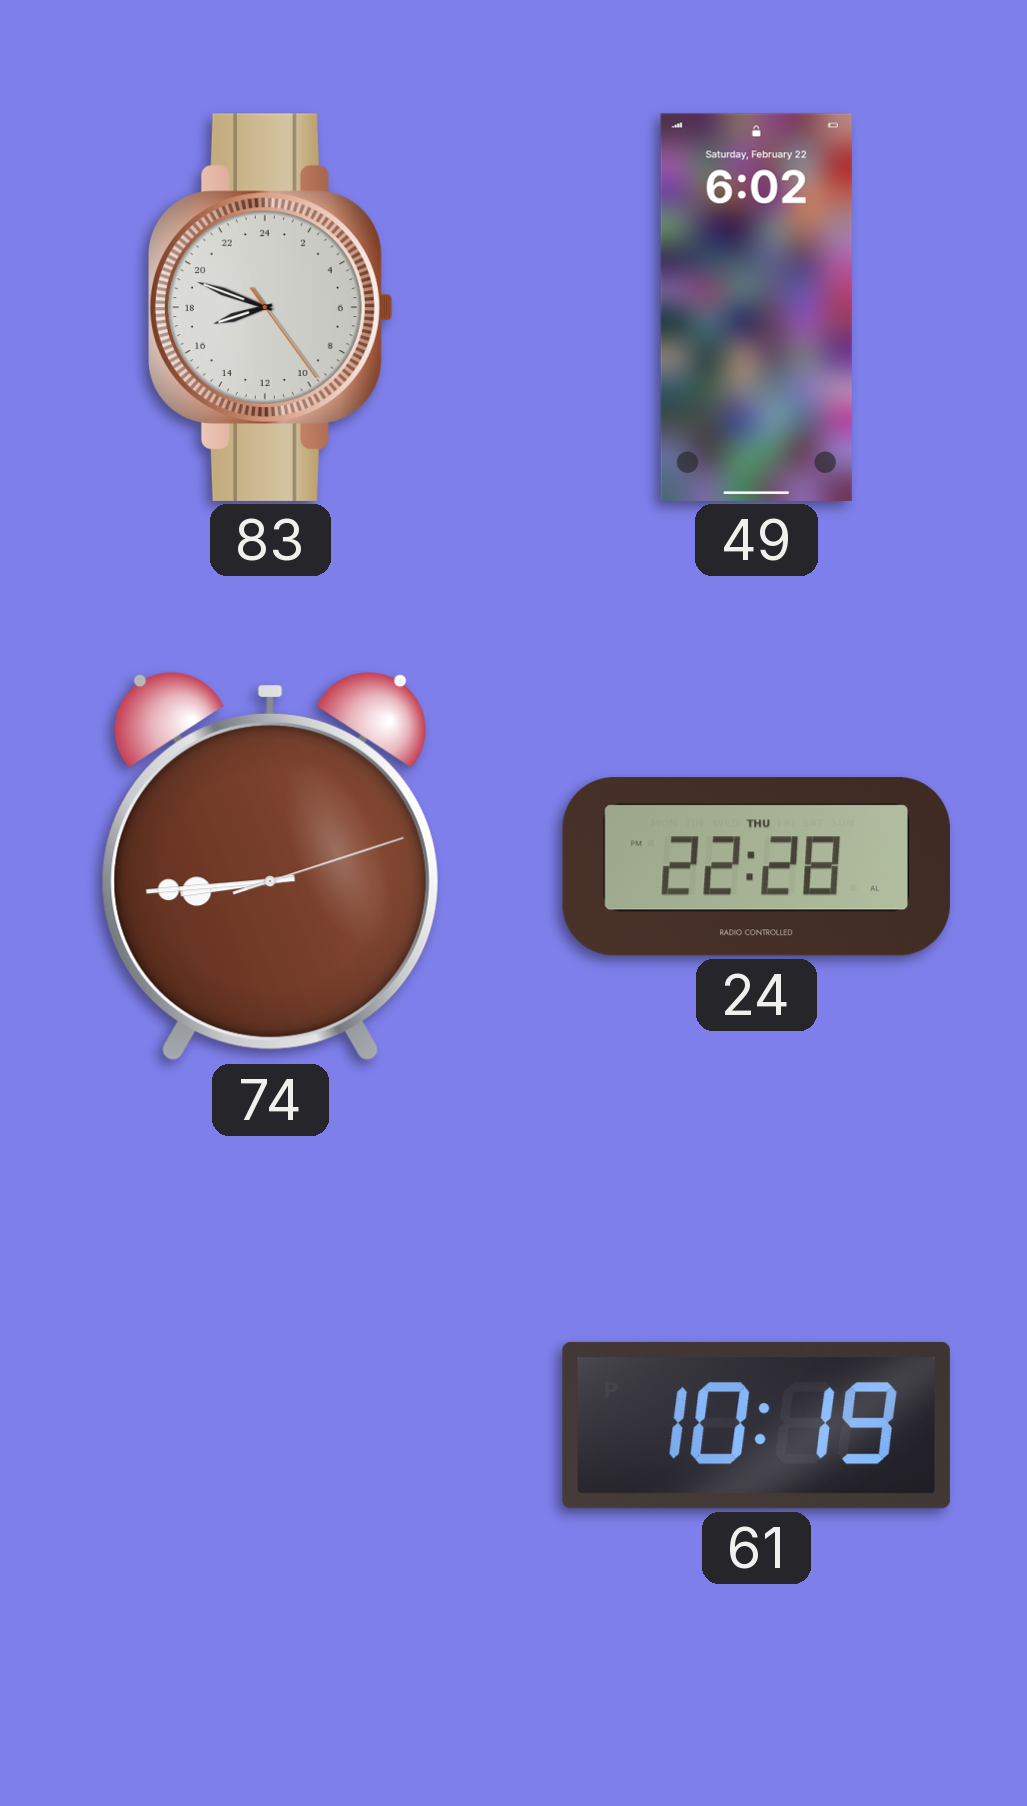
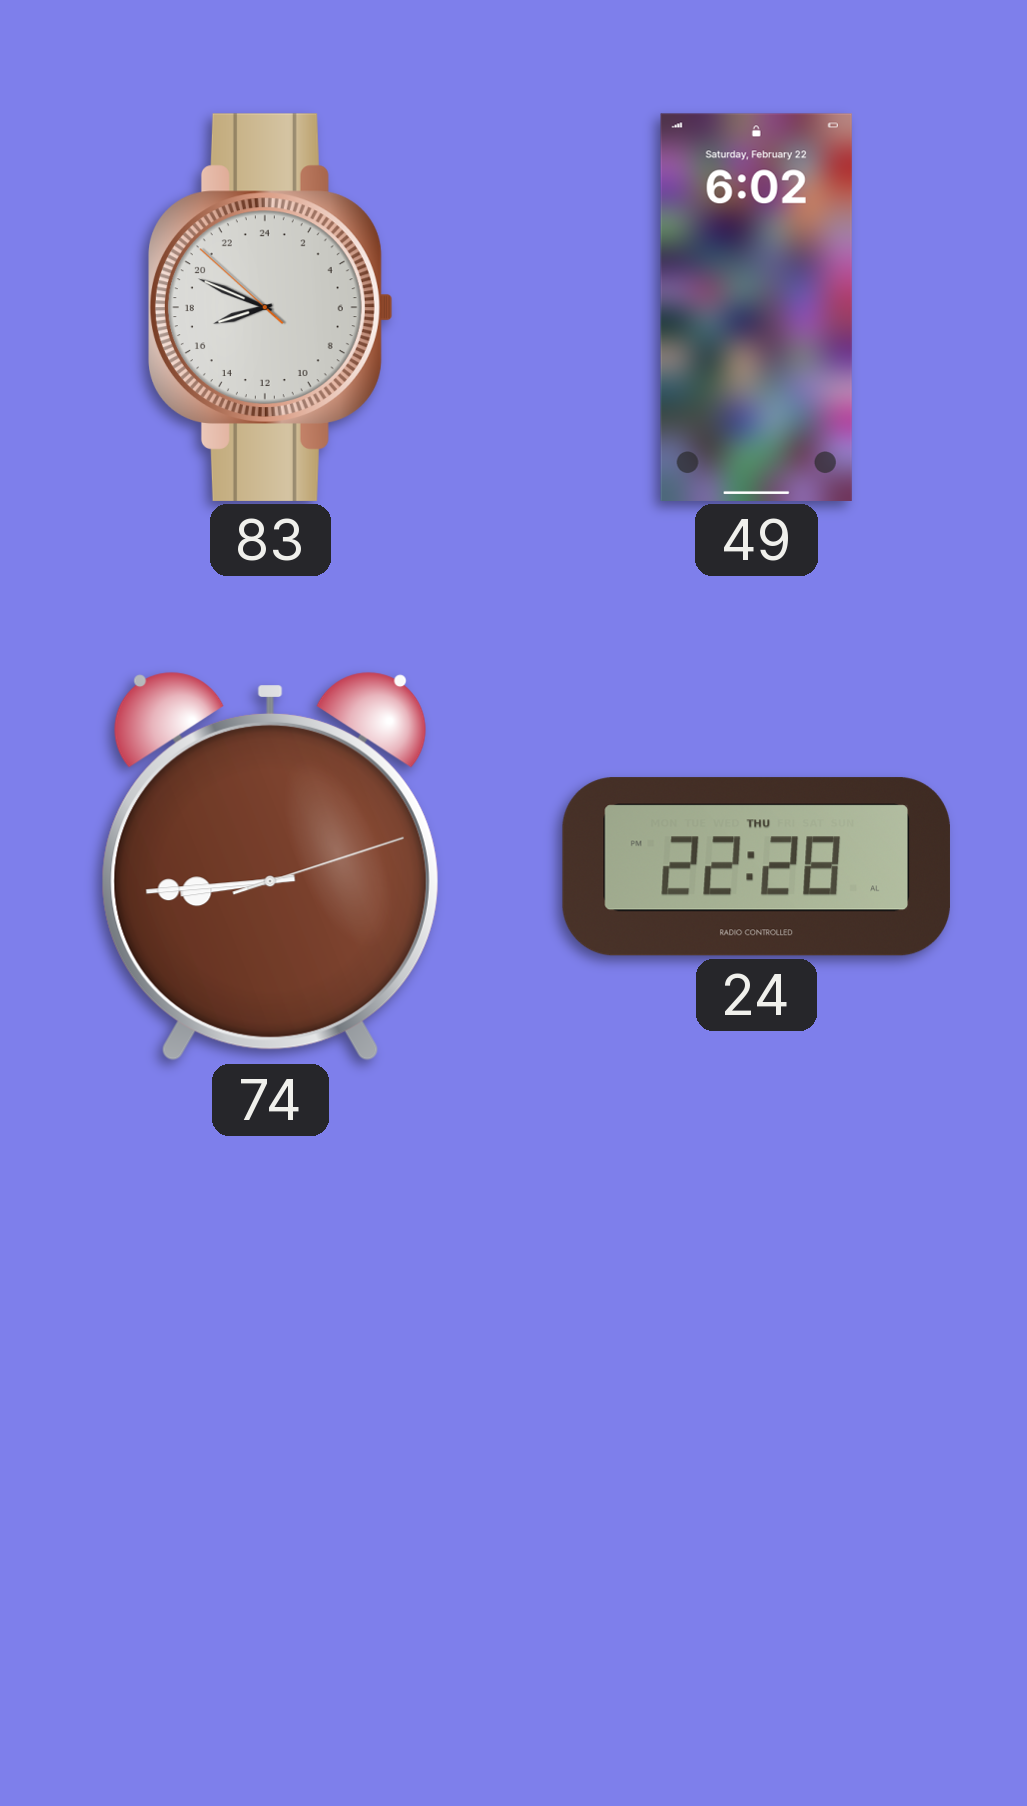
83: 16:48:24 -> 16:48:52 (270, 307)
61: 10:19 -> none (756, 1425)
